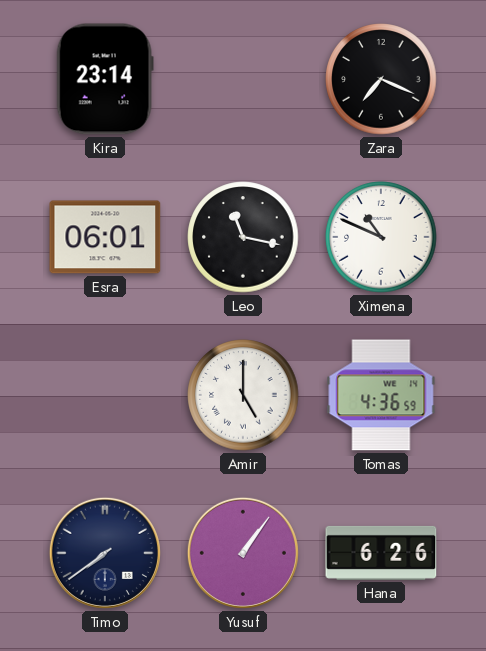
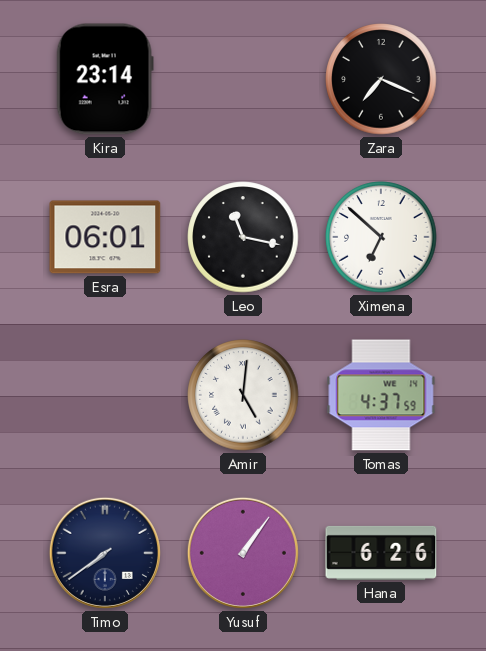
Ximena: 10:49 -> 6:52 (381, 237)
Amir: 5:00 -> 5:01 (243, 395)
Tomas: 4:36 -> 4:37 (381, 395)
